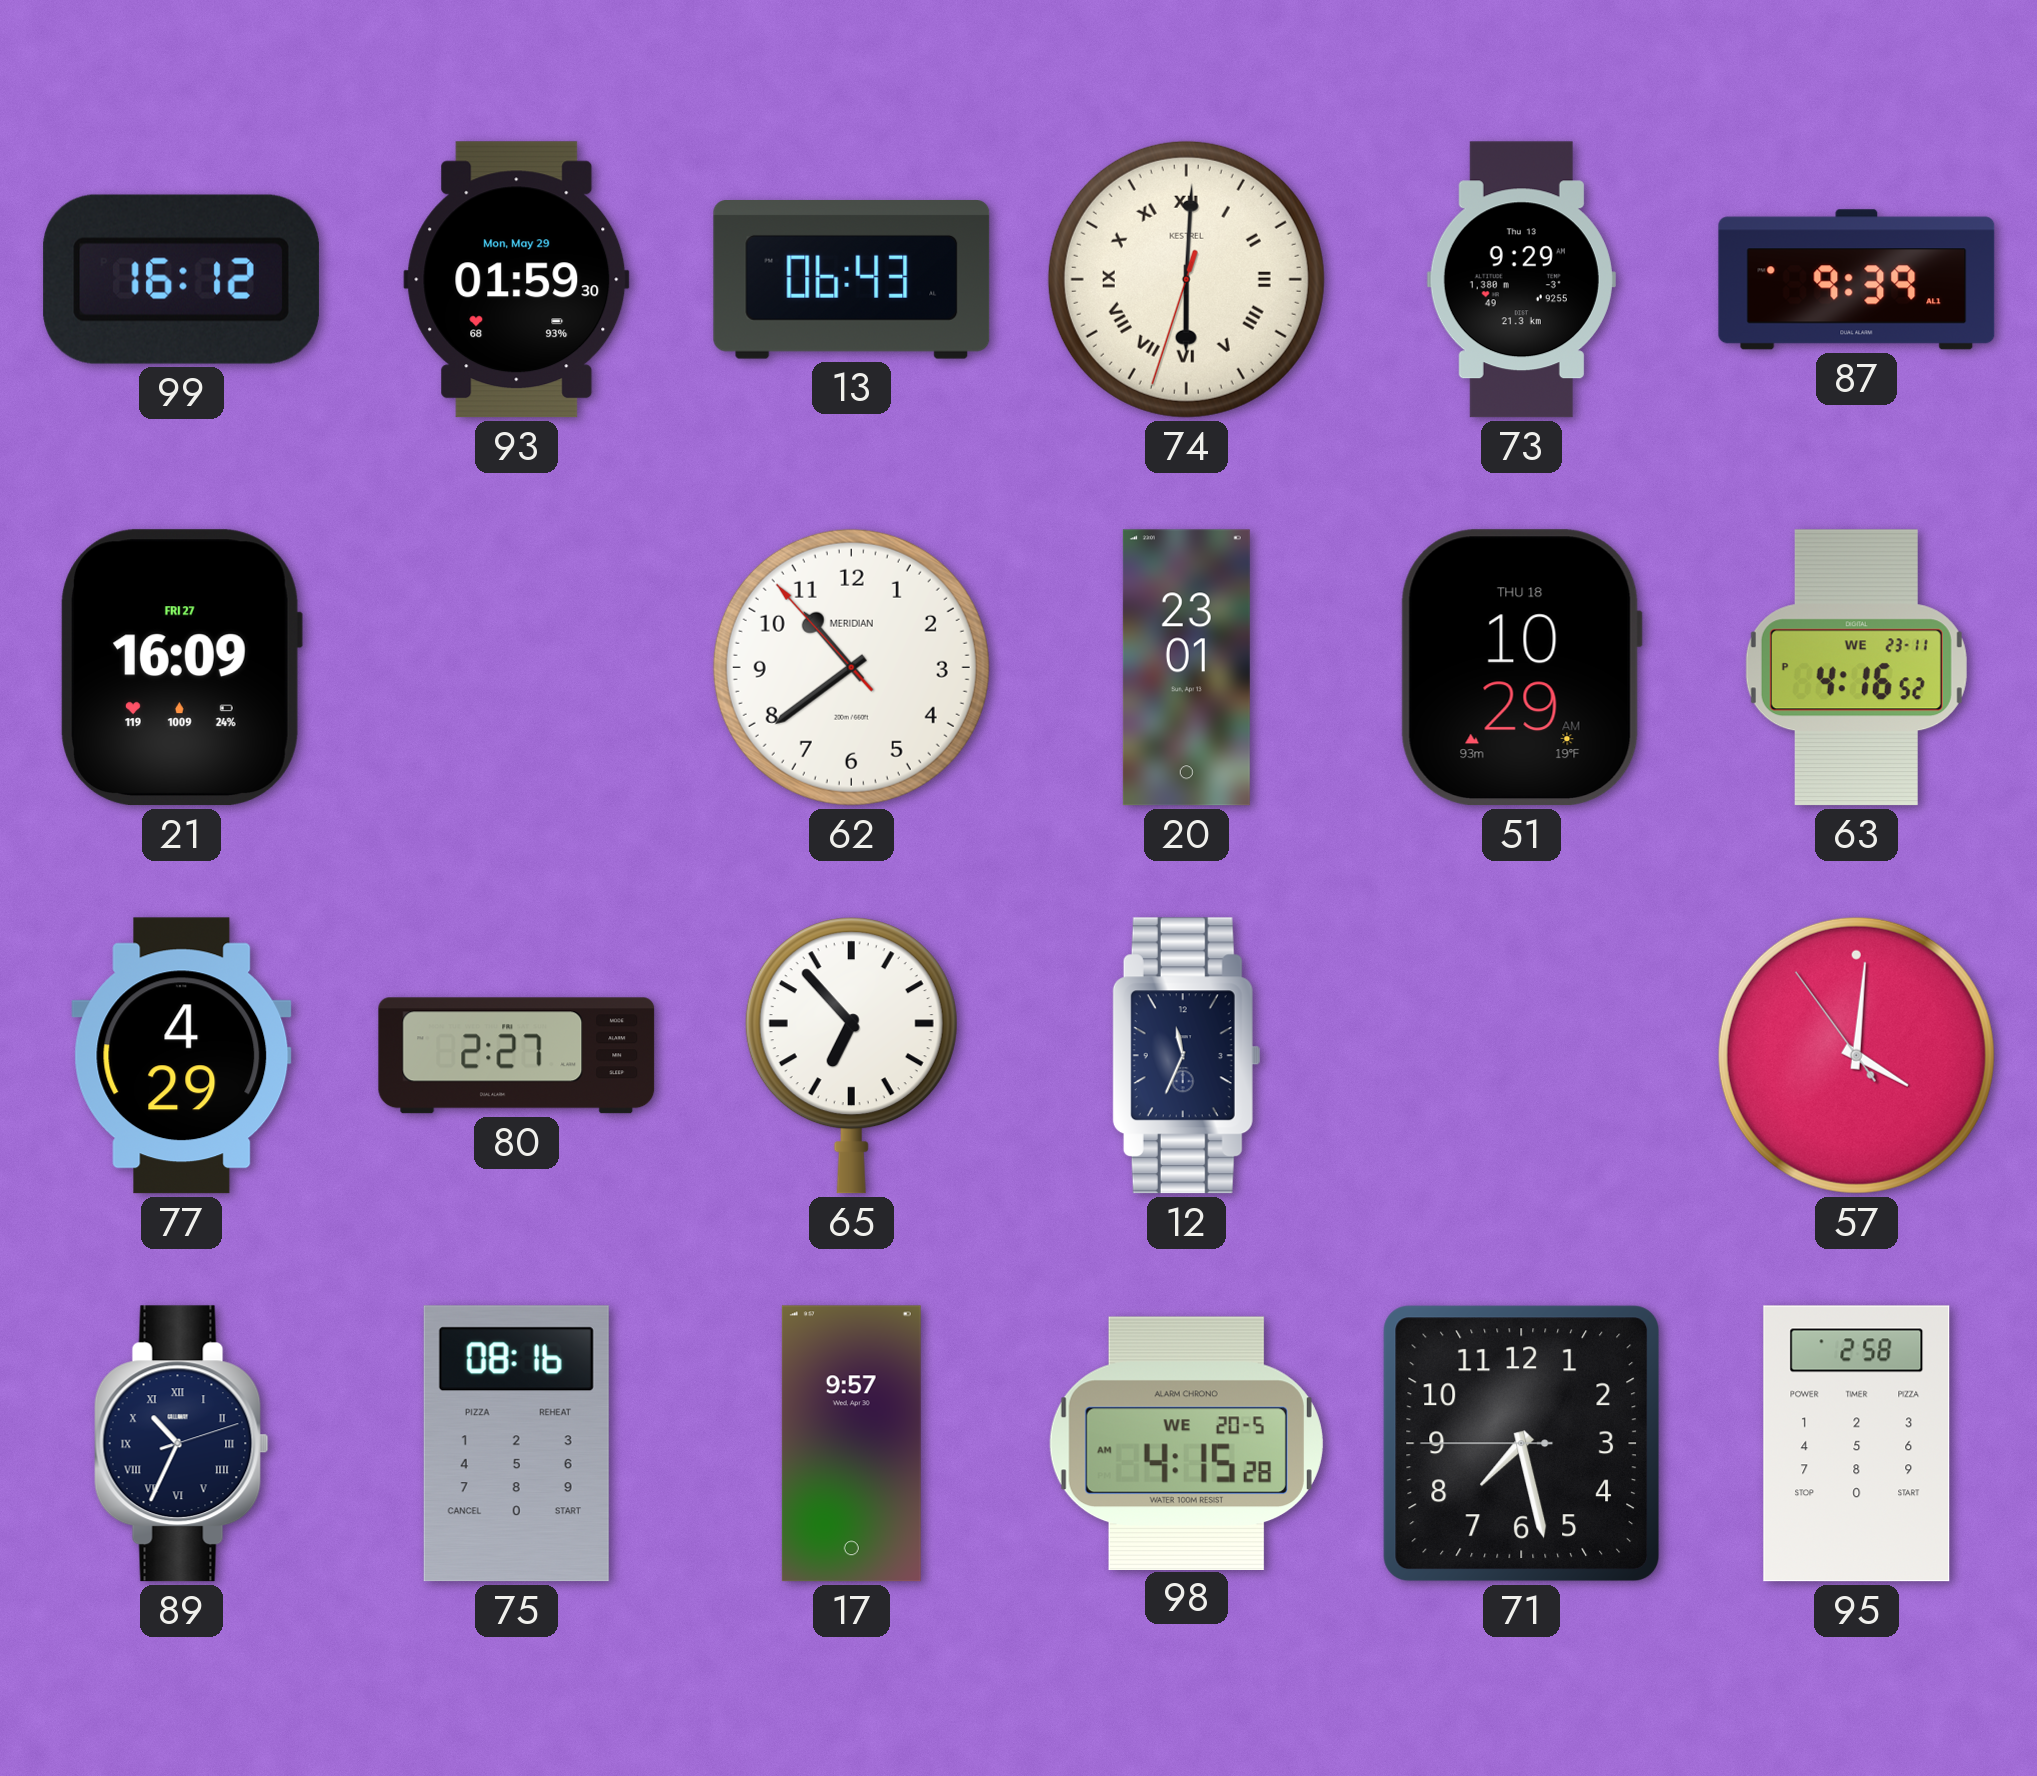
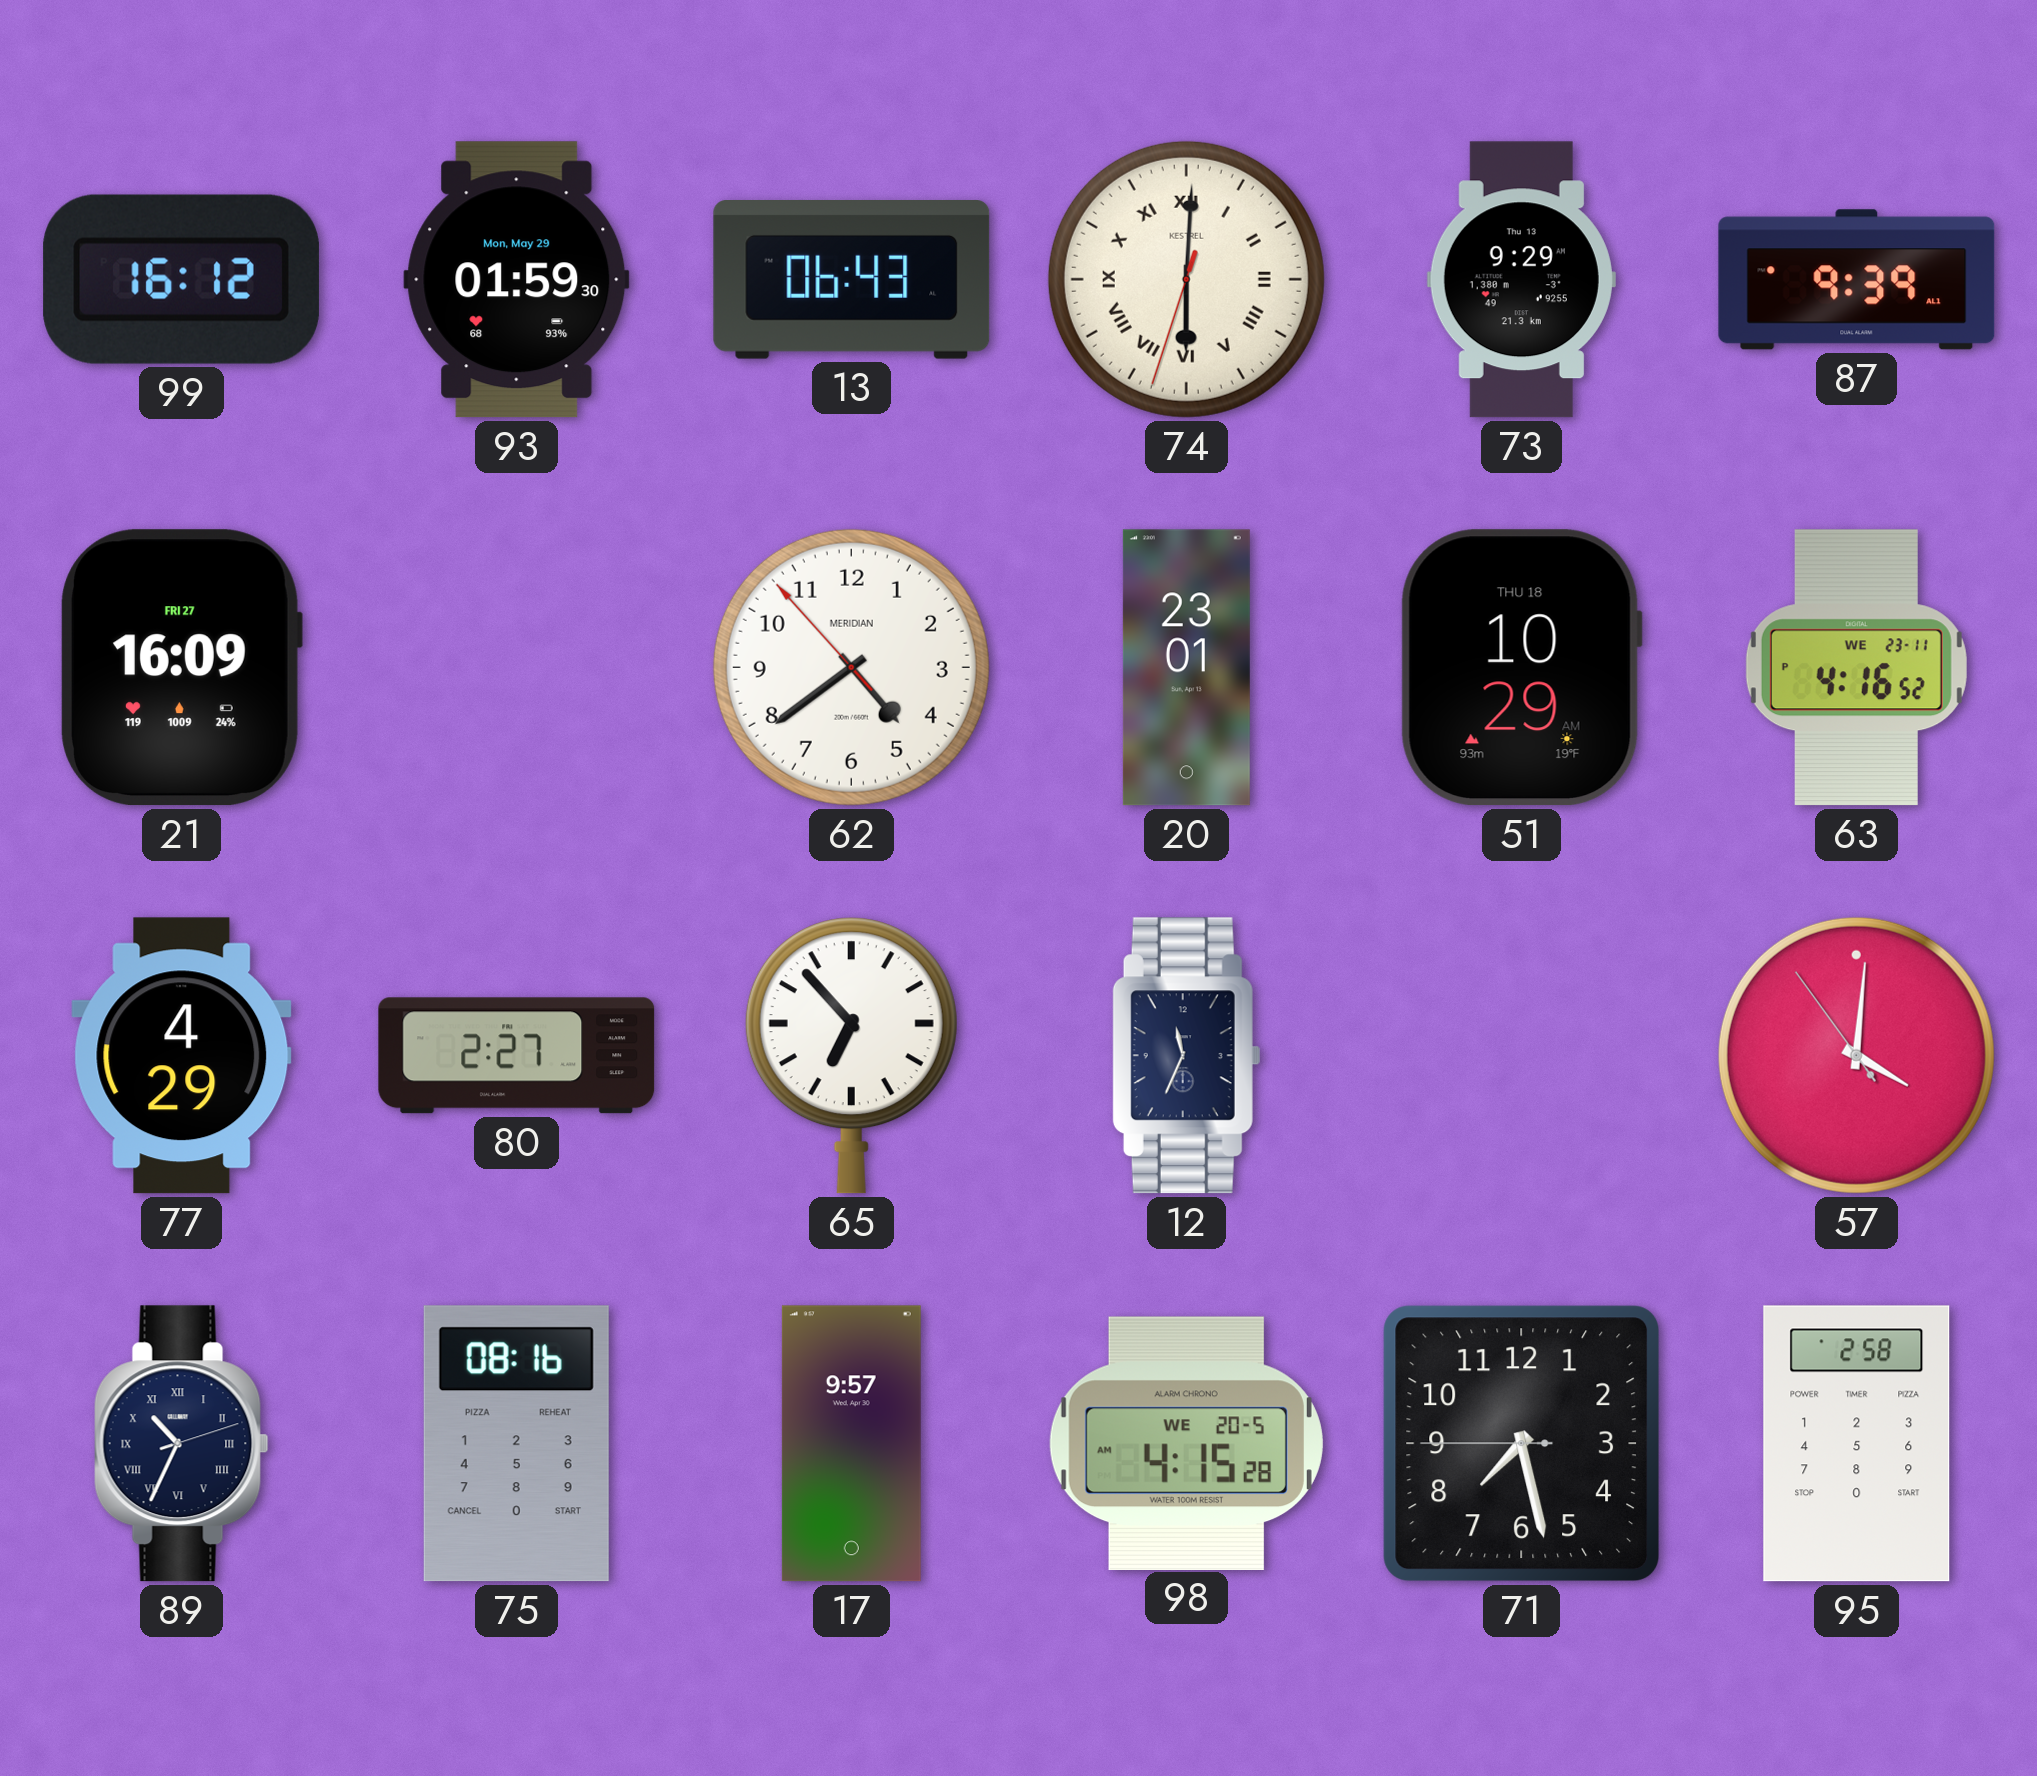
62: 10:38 -> 4:38 (851, 667)
